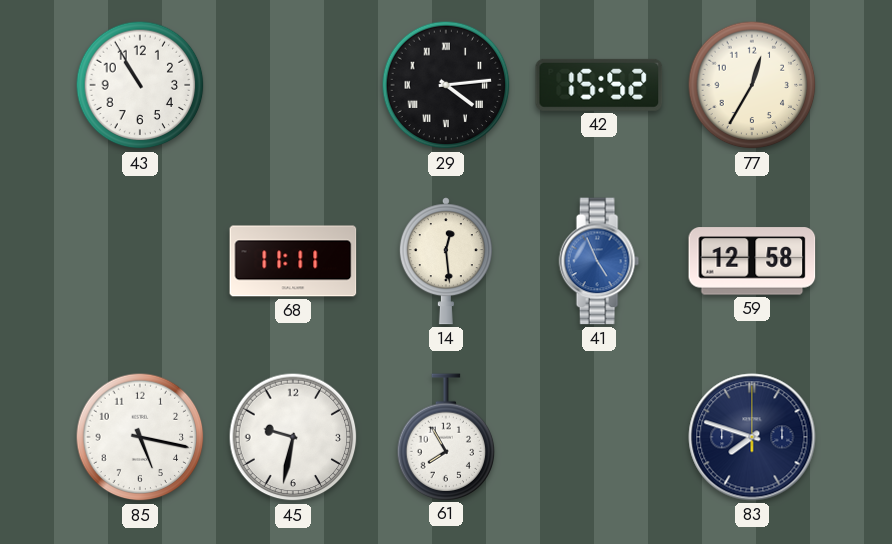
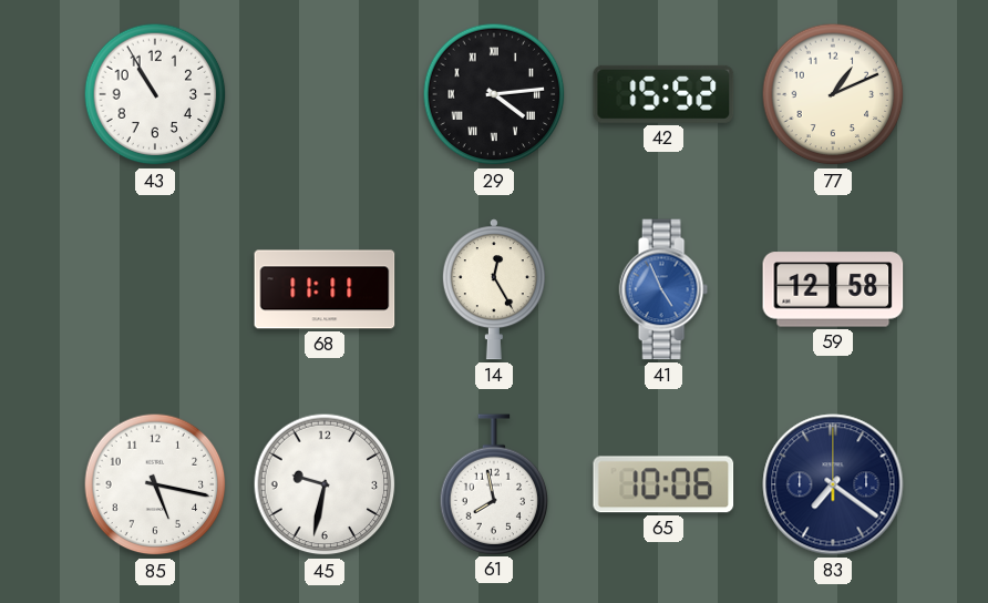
77: 12:35 -> 1:11 (833, 94)
14: 12:29 -> 12:25 (494, 289)
61: 7:55 -> 7:58 (494, 484)
65: none -> 10:06 (663, 484)
83: 7:48 -> 7:21 (833, 484)
